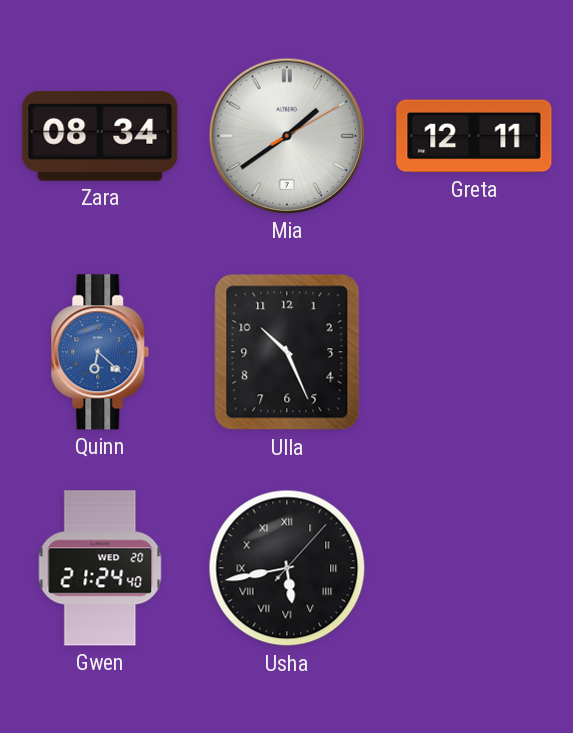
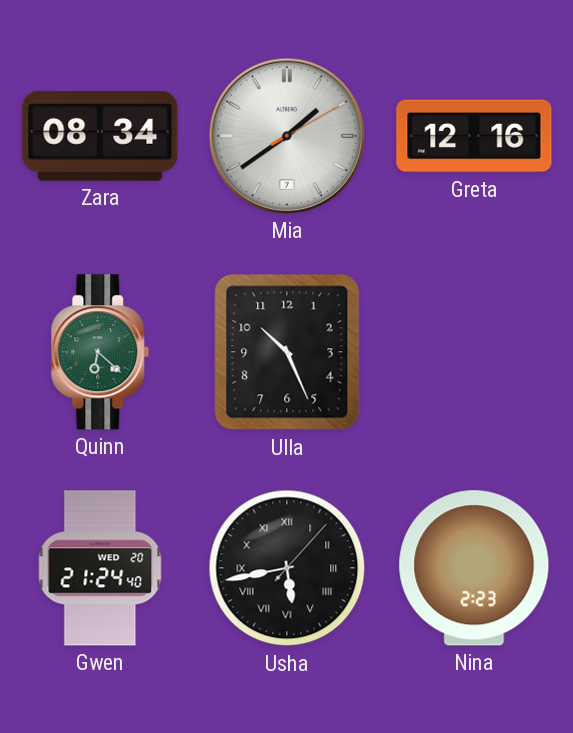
Greta: 12:11 -> 12:16 (474, 136)
Quinn dial: blue -> green (100, 352)
Nina: none -> 2:23 (474, 568)
